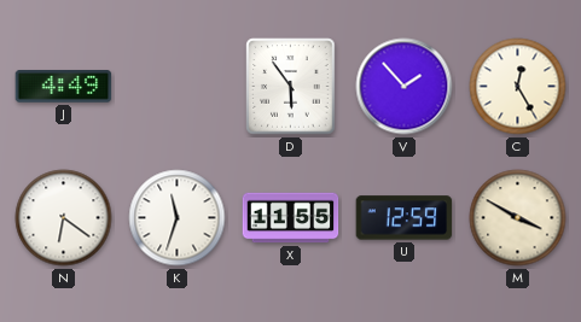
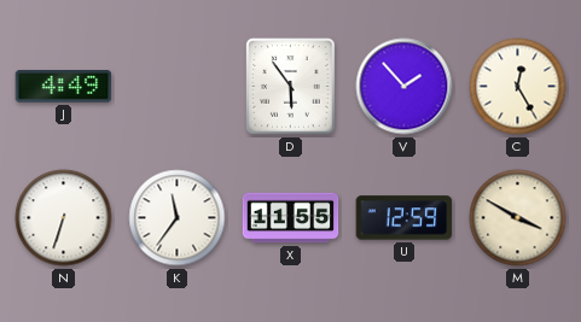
N: 6:21 -> 6:33 (64, 218)
K: 11:33 -> 11:36 (178, 218)
